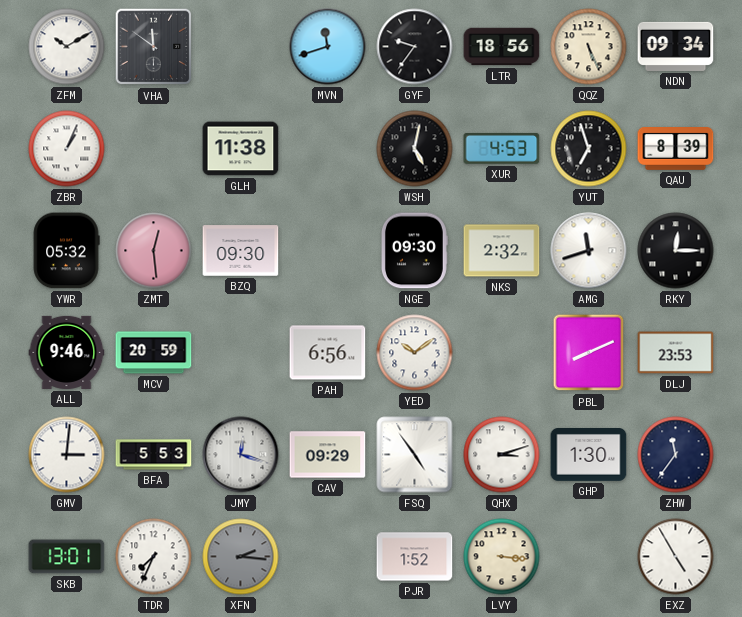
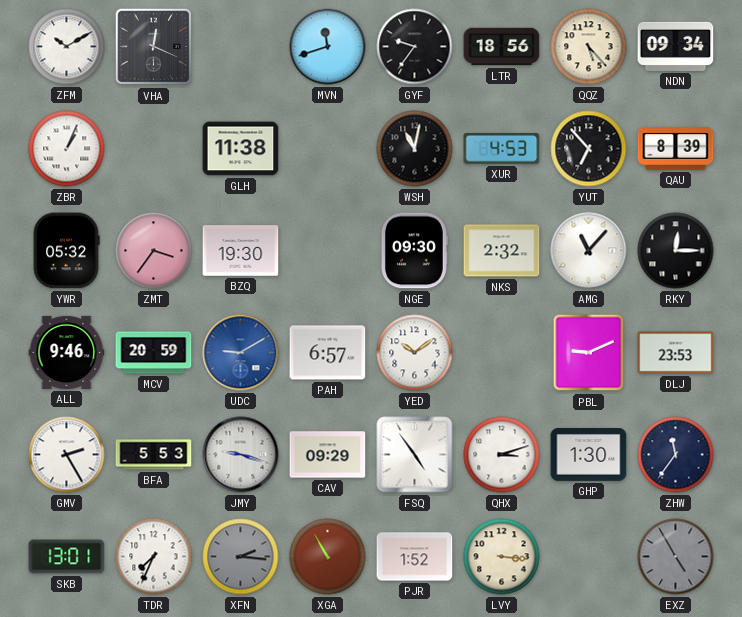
VHA: 11:51 -> 12:19 (154, 47)
QQZ: 5:26 -> 5:23 (589, 47)
WSH: 5:02 -> 11:02 (415, 149)
YUT: 6:57 -> 6:53 (589, 149)
ZMT: 12:29 -> 3:36 (154, 251)
BZQ: 09:30 -> 19:30 (241, 251)
AMG: 11:42 -> 11:07 (589, 251)
UDC: none -> 9:10 (241, 353)
PAH: 6:56 -> 6:57 (328, 353)
PBL: 8:11 -> 9:11 (589, 353)
GMV: 3:01 -> 2:25 (67, 455)
JMY: 12:18 -> 9:18 (241, 455)
XGA: none -> 10:55 (328, 557)
EXZ dial: white -> grey (676, 557)
